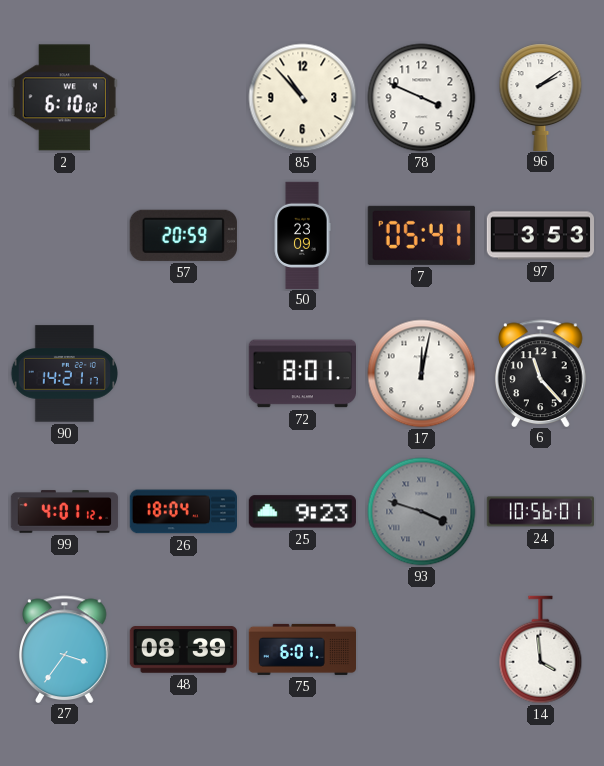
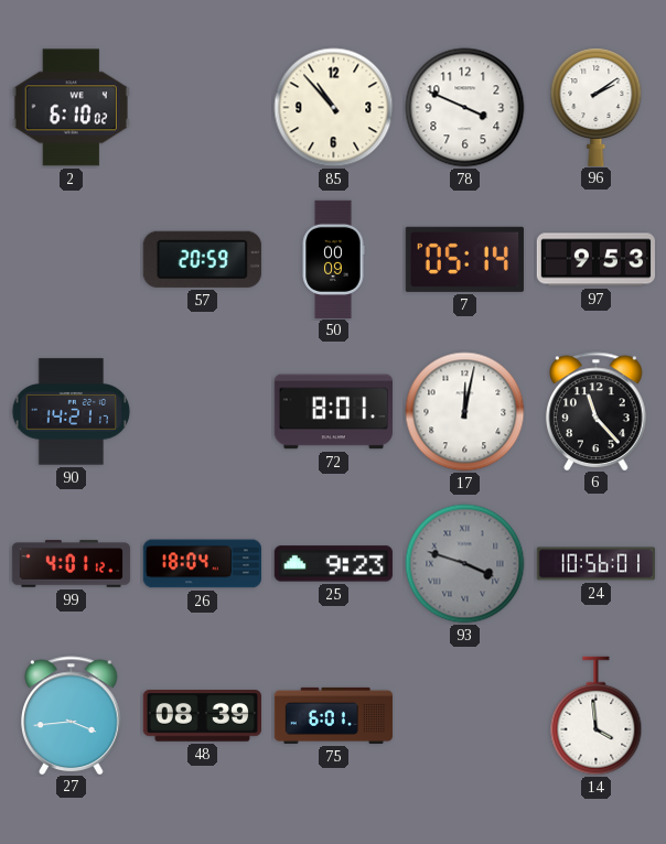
50: 23:09 -> 00:09 (333, 259)
7: 05:41 -> 05:14 (464, 259)
97: 3:53 -> 9:53 (595, 260)
27: 3:36 -> 3:44 (72, 715)
